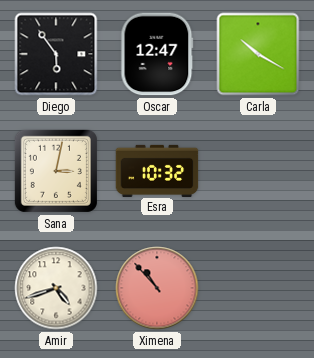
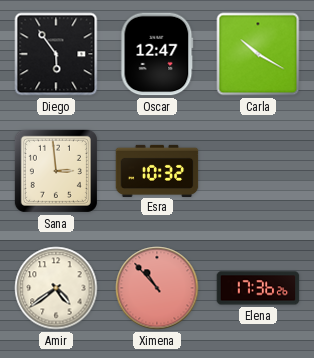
Sana: 3:02 -> 2:59 (56, 171)
Amir: 4:42 -> 4:39 (56, 288)
Elena: none -> 17:36 (258, 288)
